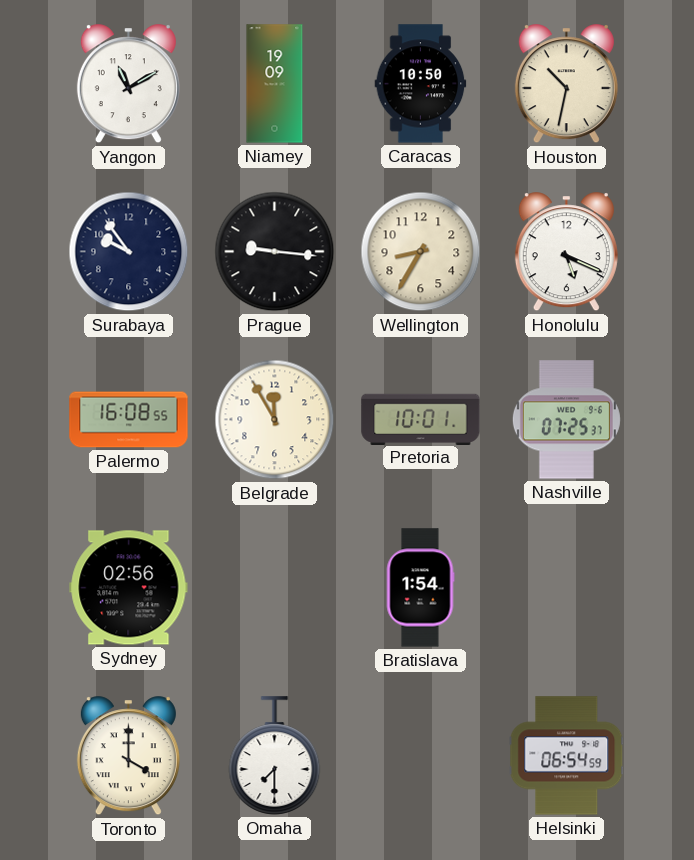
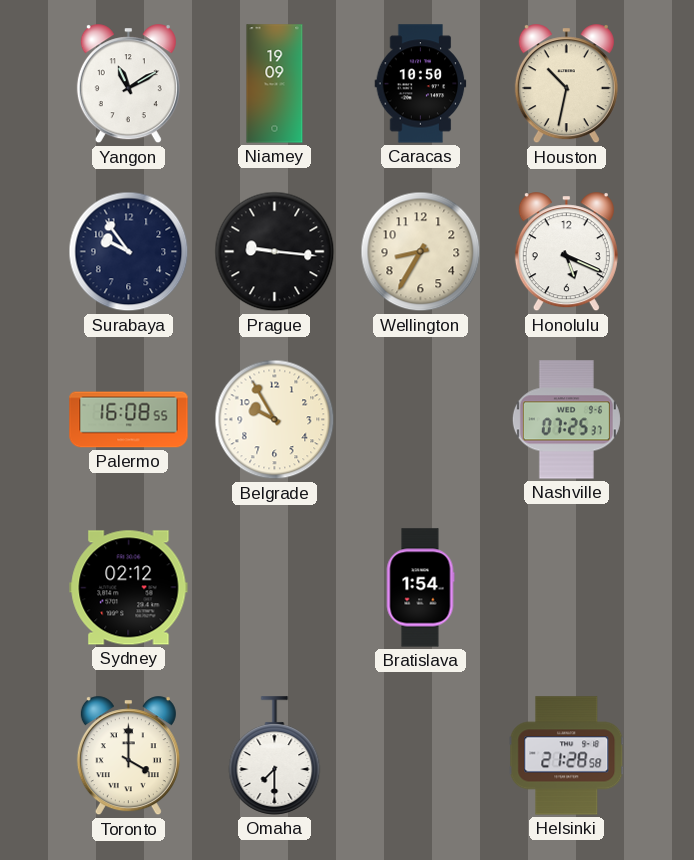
Belgrade: 11:55 -> 9:55 (275, 420)
Pretoria: 10:01 -> none (421, 419)
Sydney: 02:56 -> 02:12 (129, 588)
Helsinki: 06:54 -> 21:28 (567, 756)
